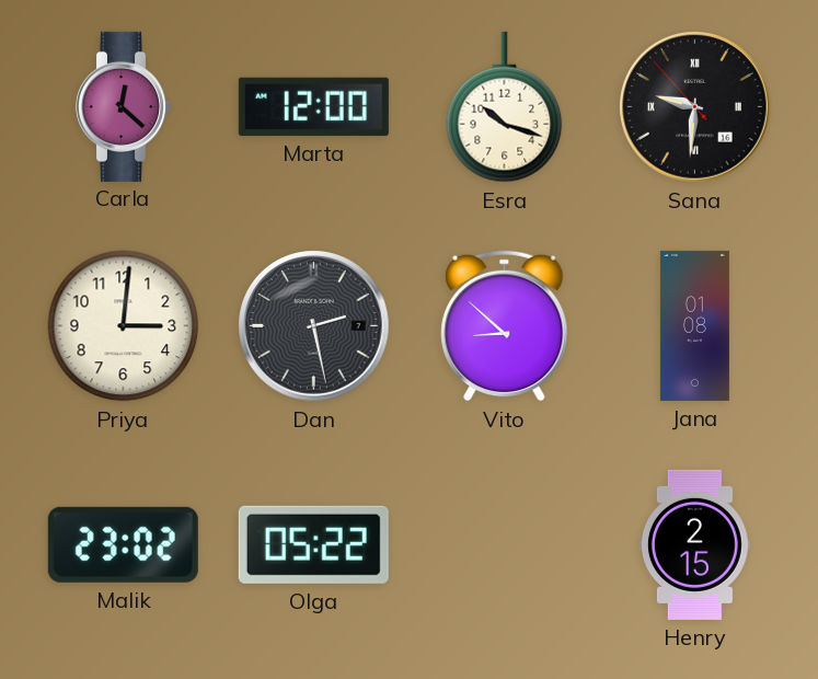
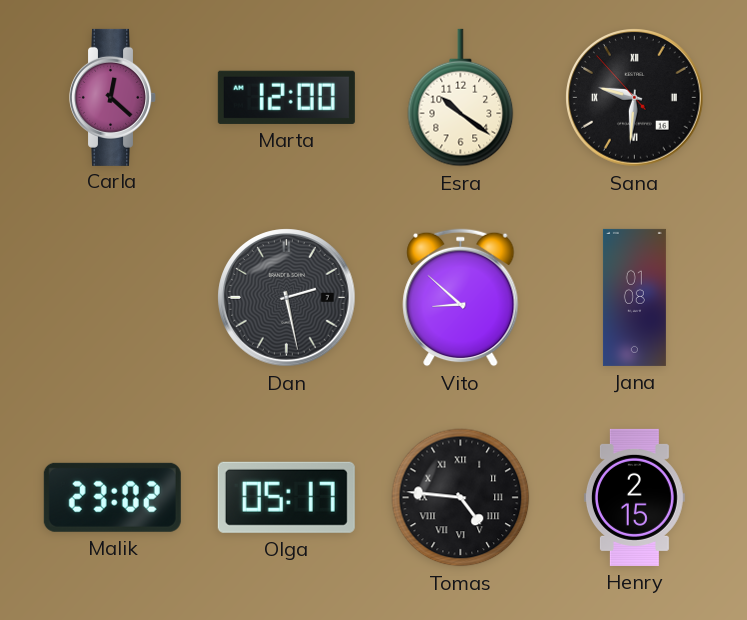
Esra: 10:18 -> 10:21 (461, 98)
Priya: 3:01 -> none (124, 326)
Olga: 05:22 -> 05:17 (286, 497)
Tomas: none -> 4:46 (461, 498)
